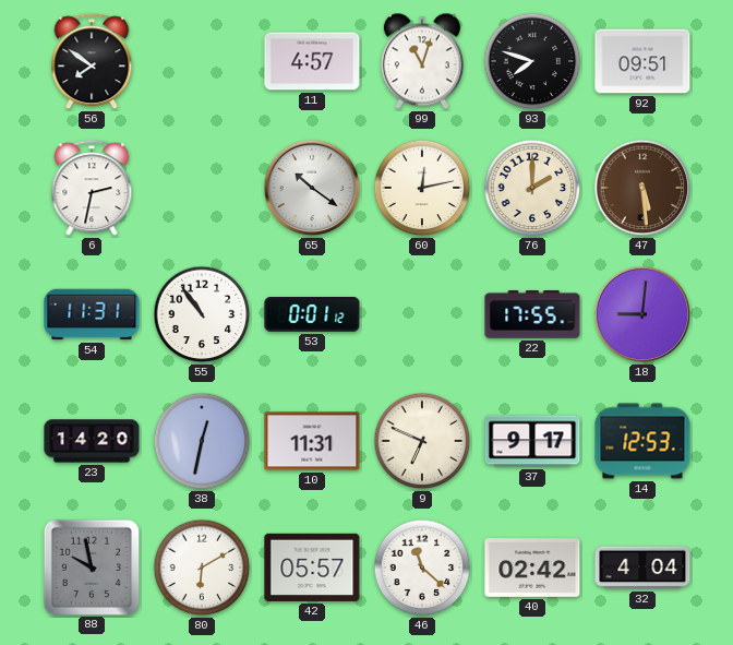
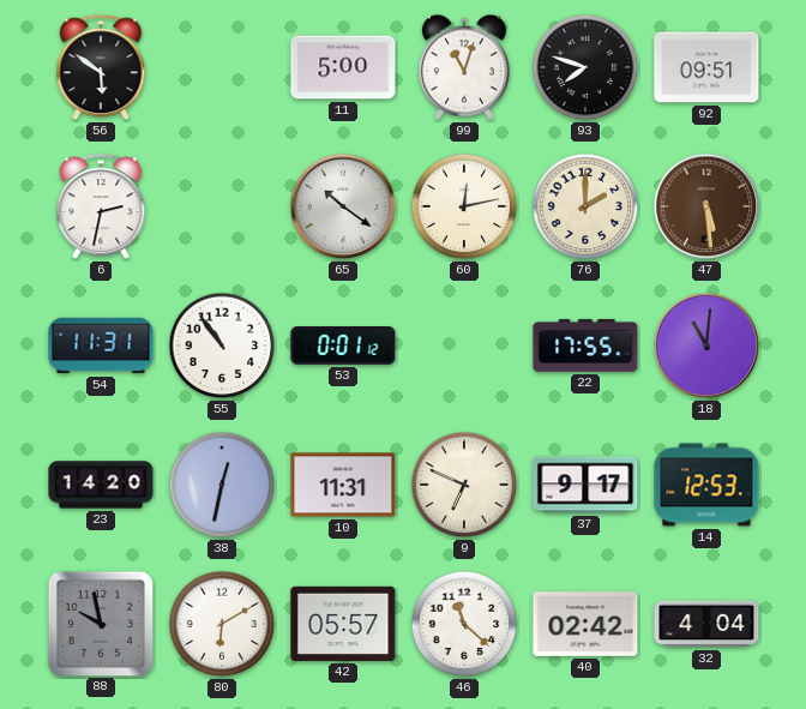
56: 7:51 -> 5:51 (101, 68)
11: 4:57 -> 5:00 (343, 67)
18: 9:01 -> 11:01 (706, 346)
